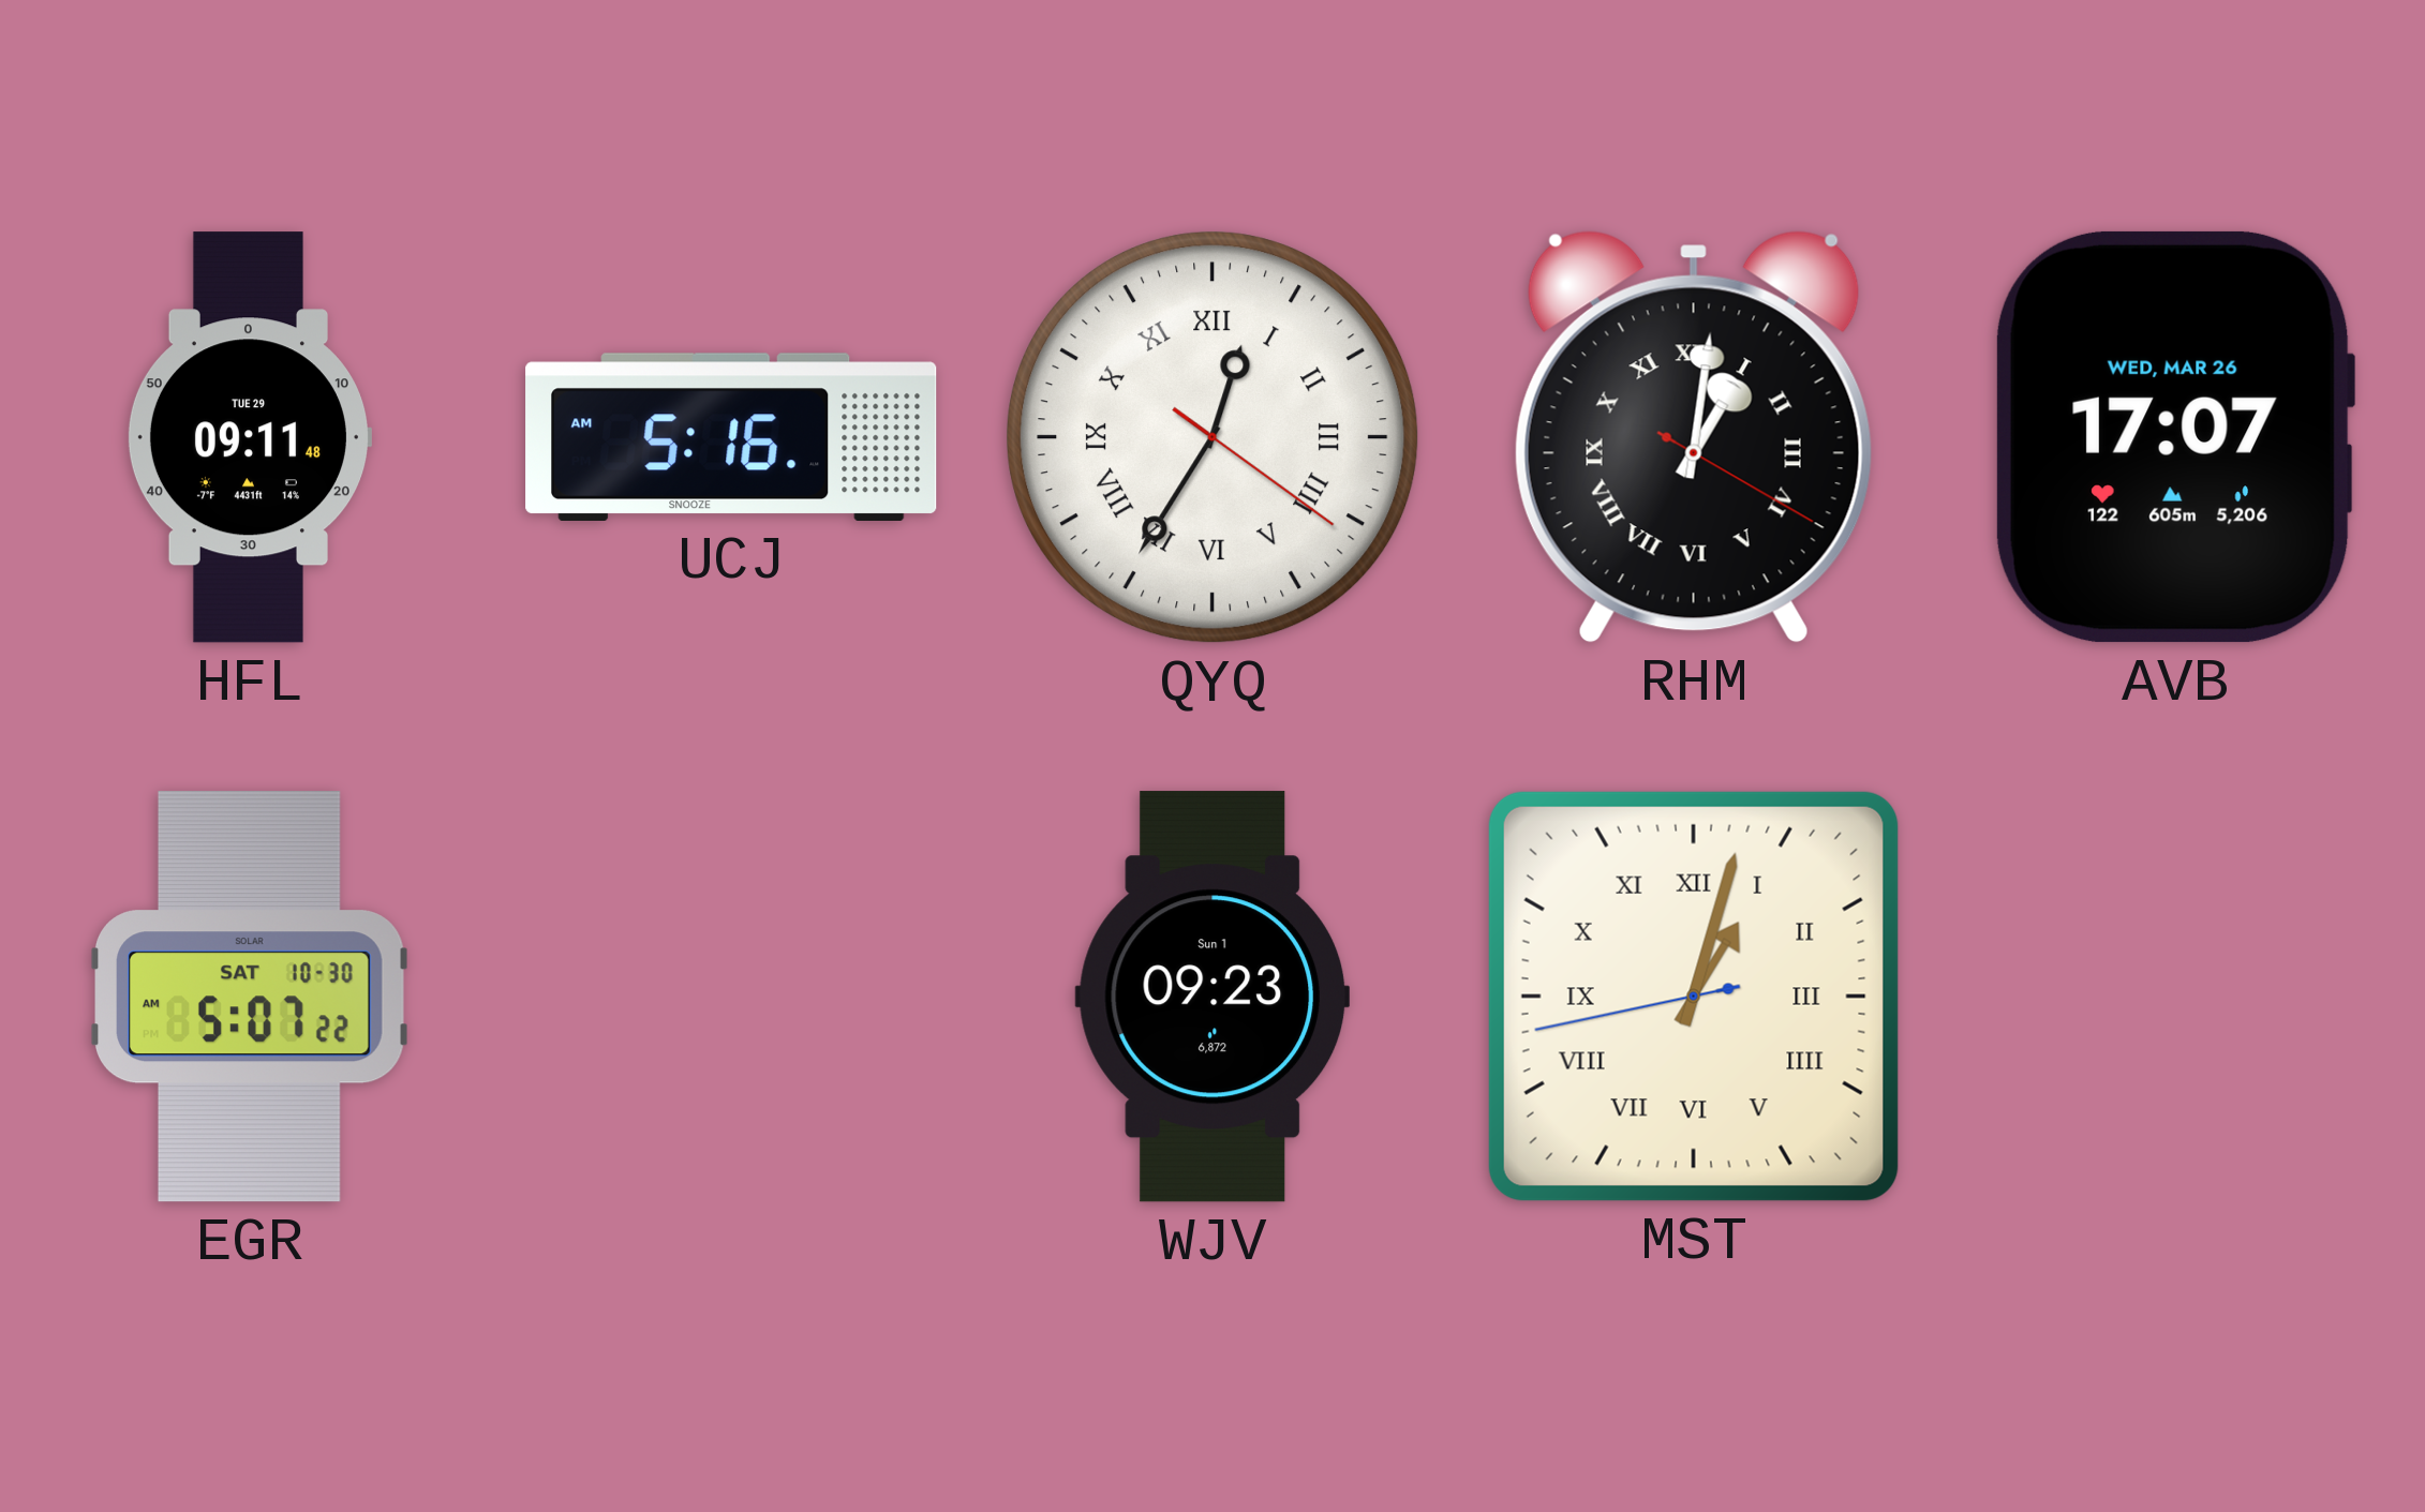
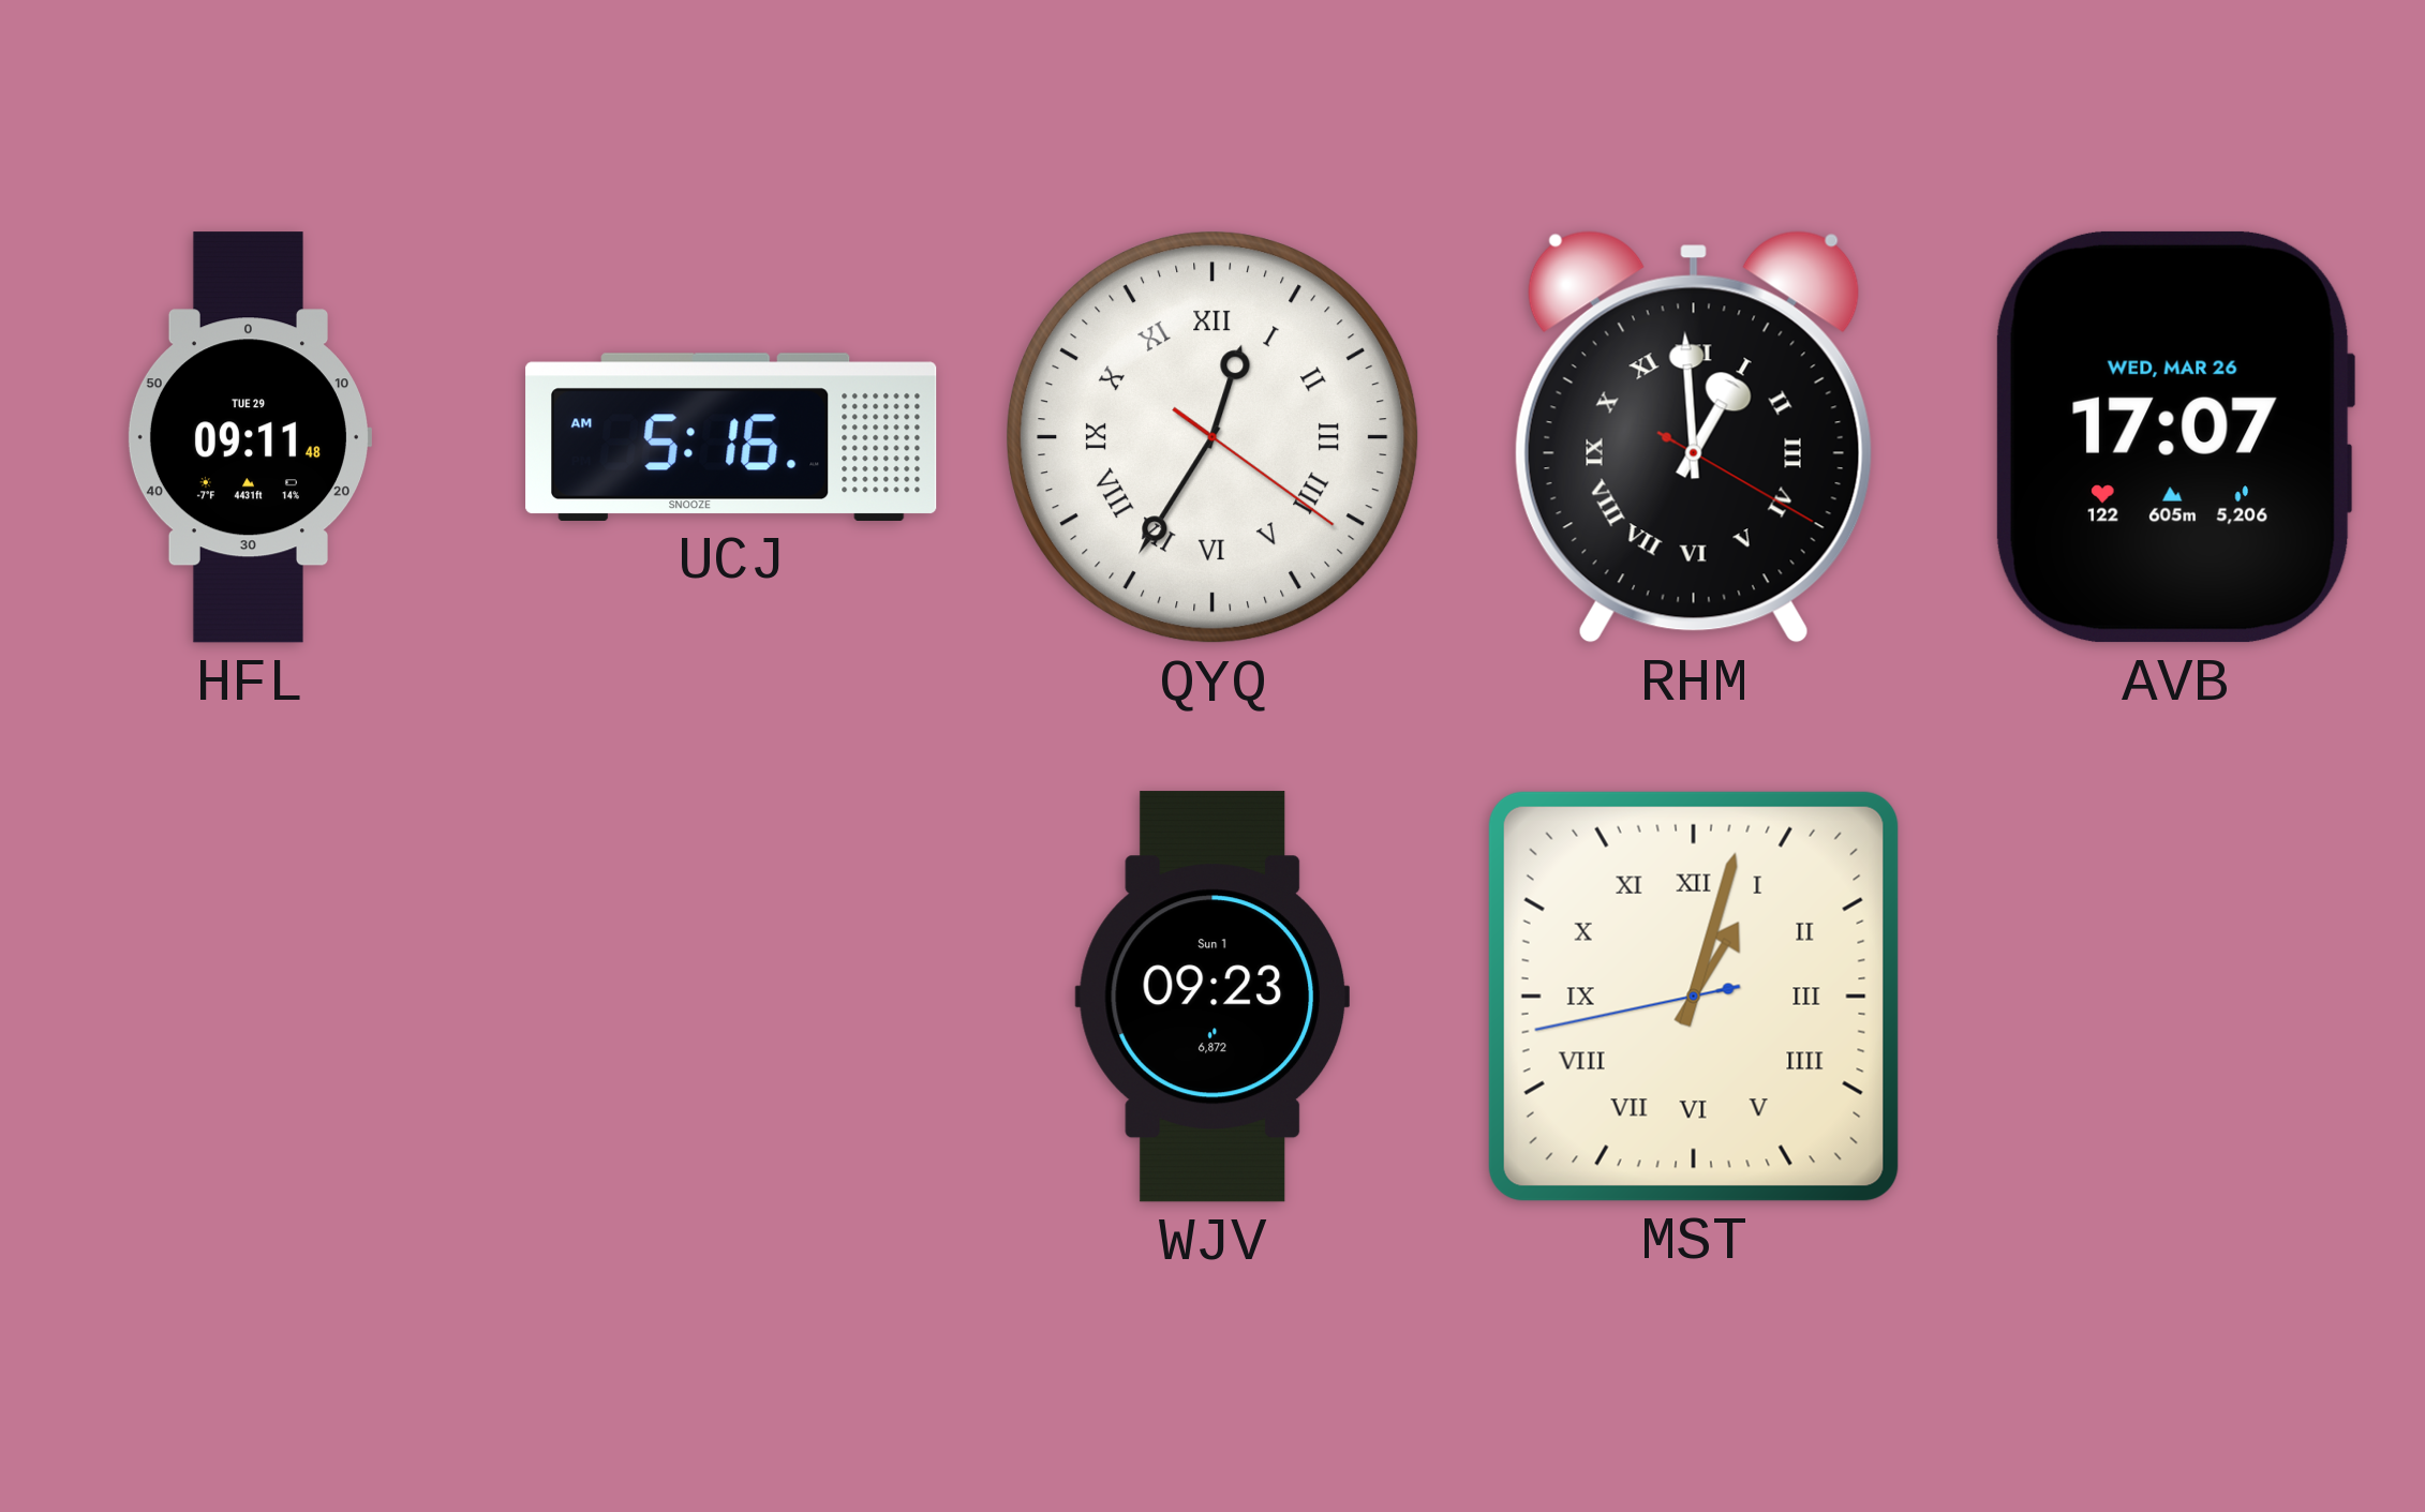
RHM: 1:01 -> 12:59 (1694, 437)
EGR: 5:07 -> none (250, 997)
